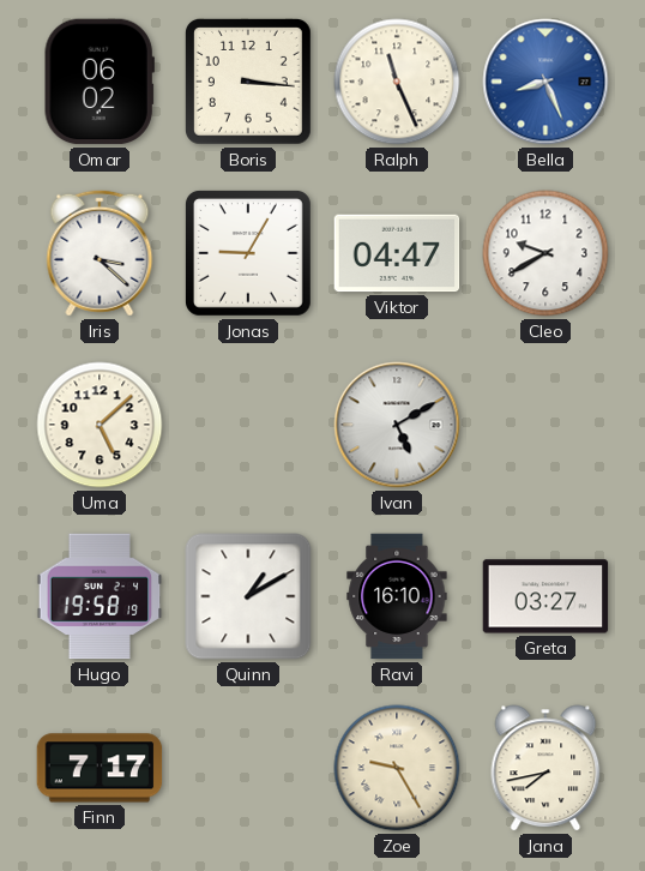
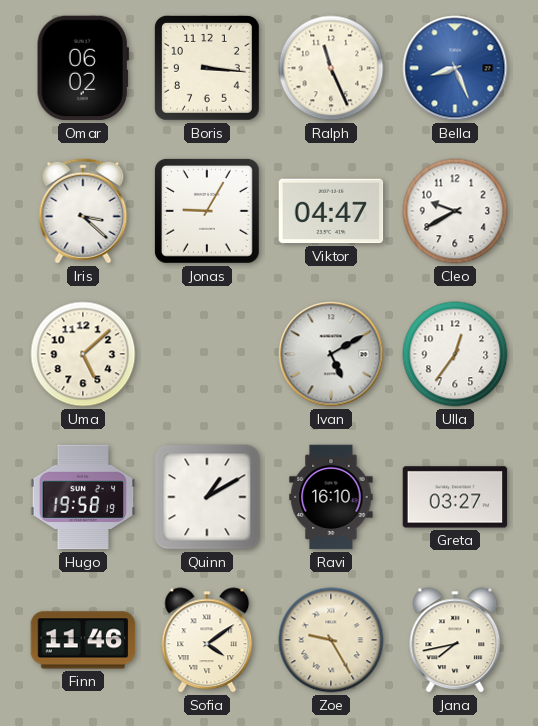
Ulla: none -> 12:36 (455, 354)
Finn: 7:17 -> 11:46 (83, 640)
Sofia: none -> 4:09 (207, 640)
